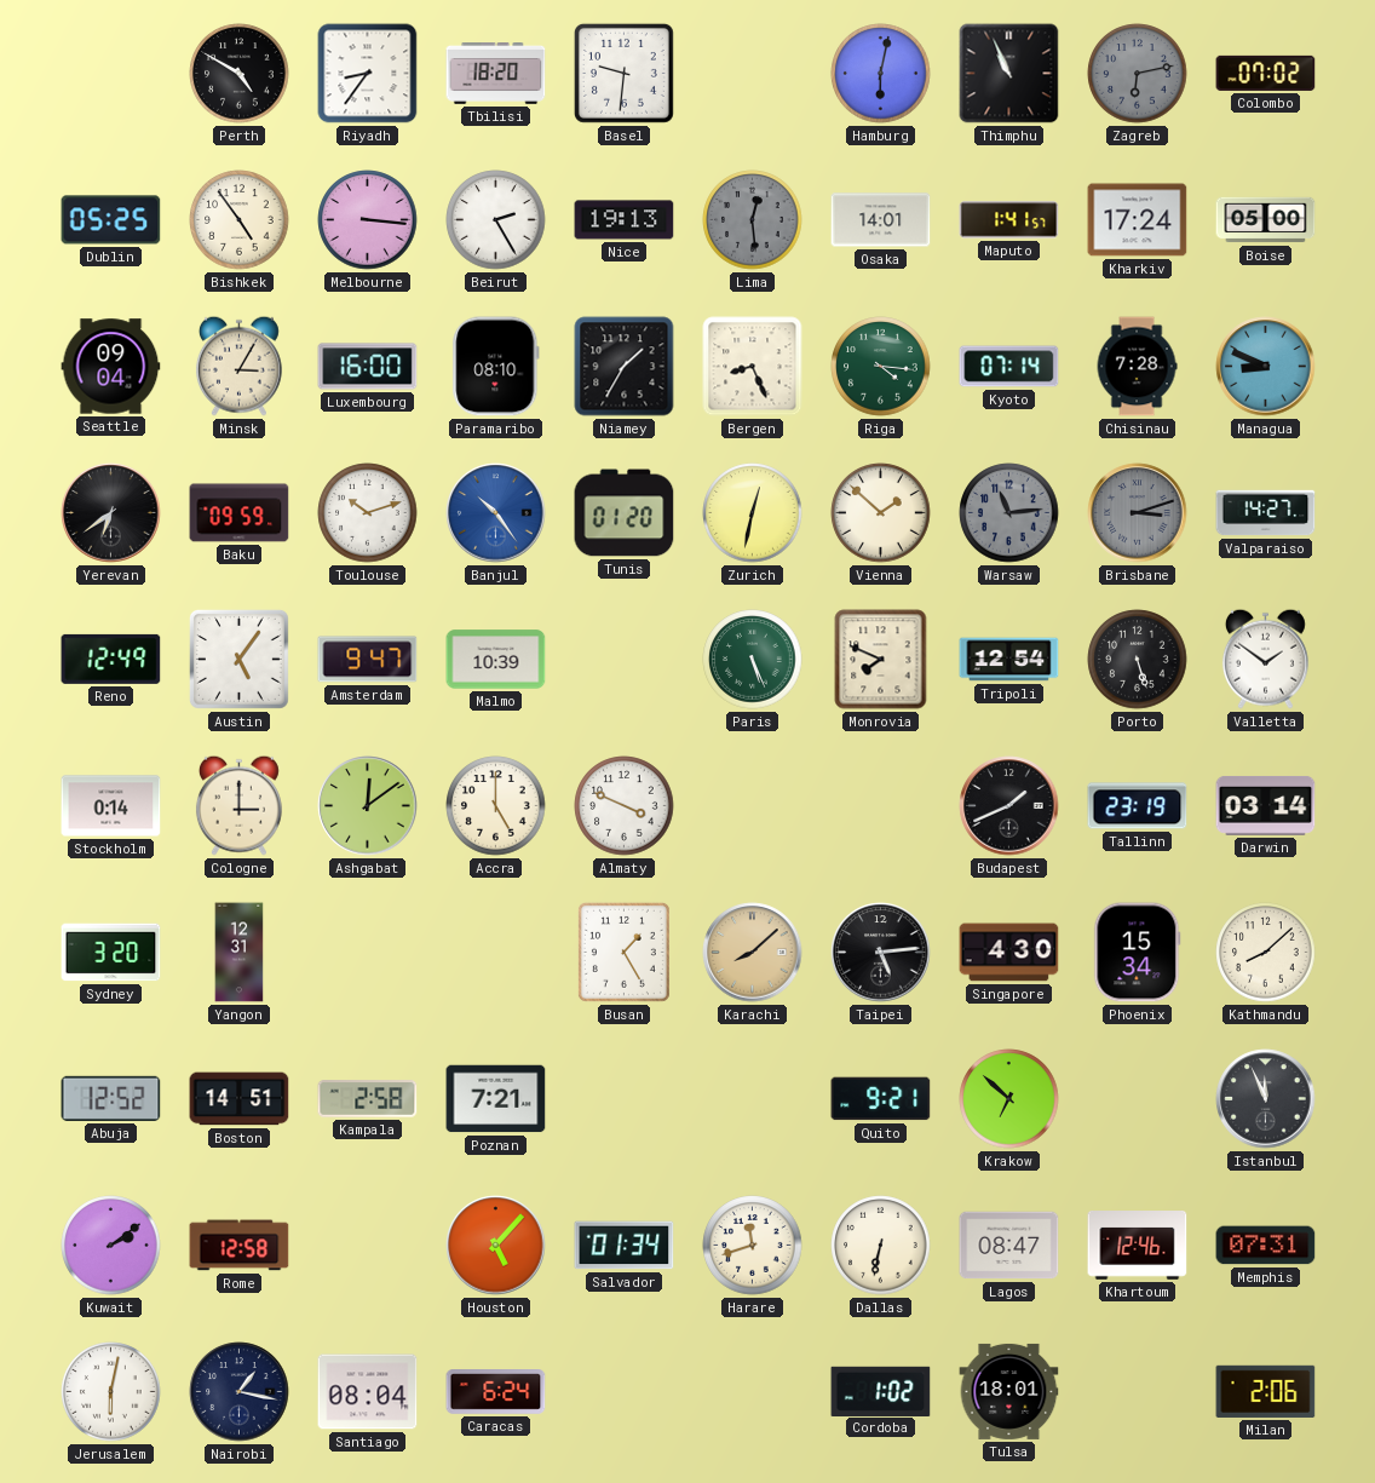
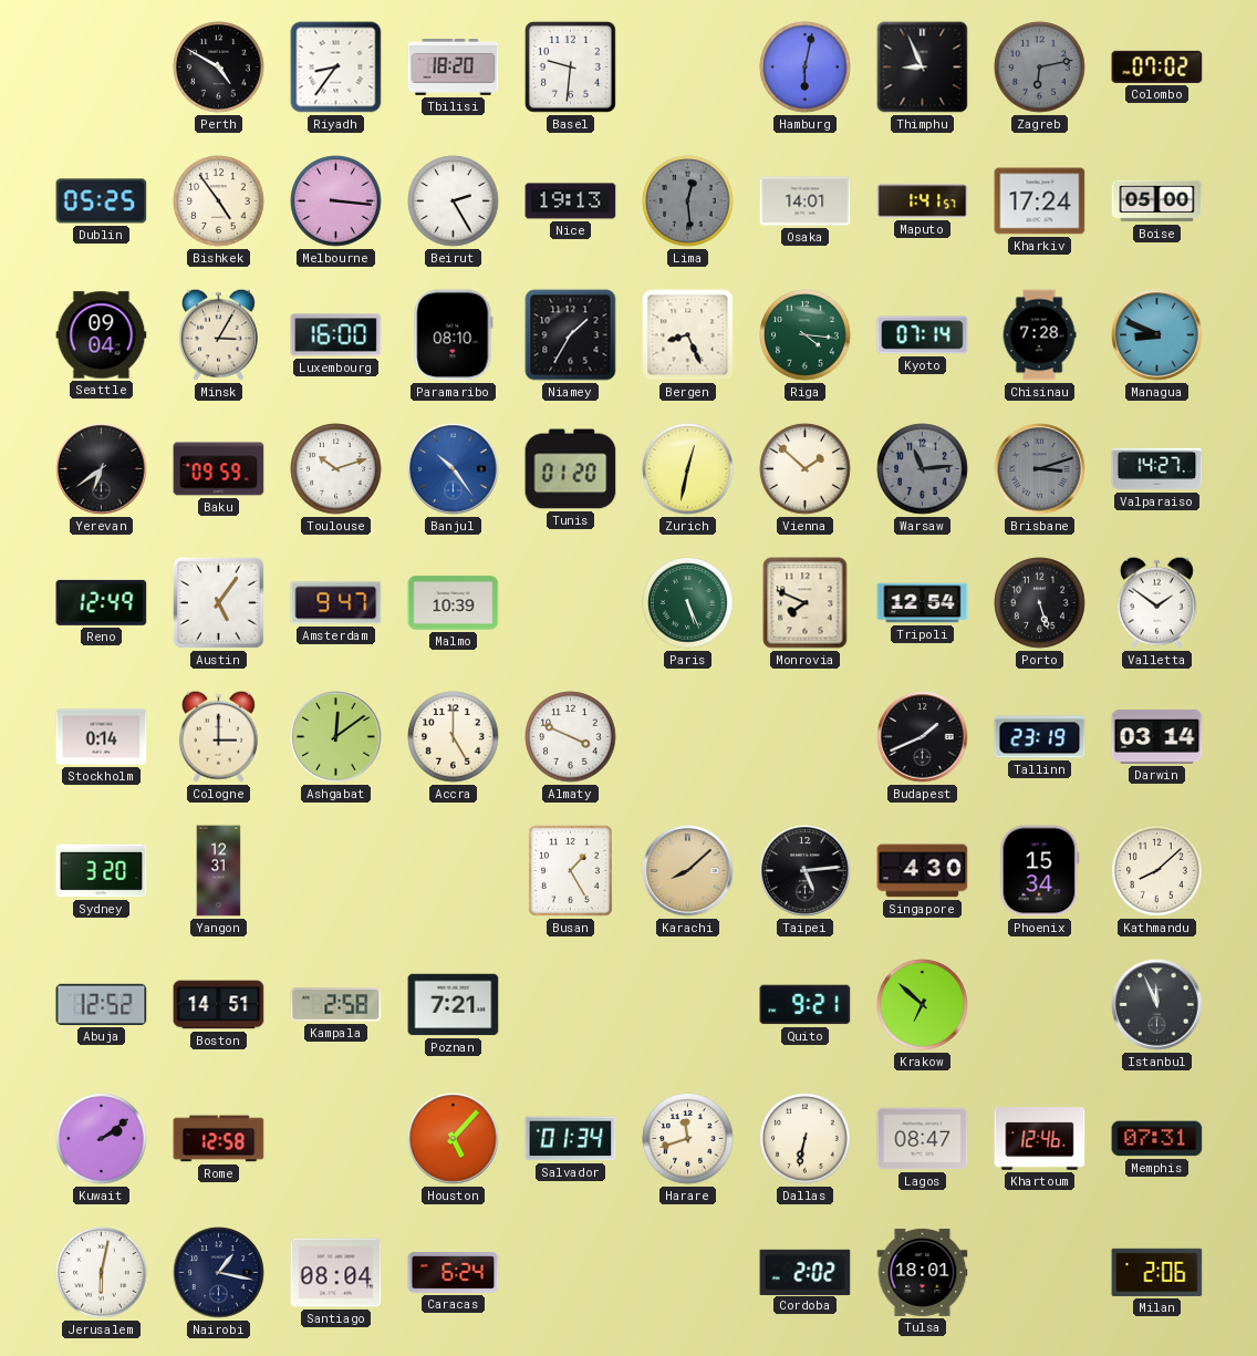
Thimphu: 10:56 -> 8:56 (923, 68)
Cordoba: 1:02 -> 2:02 (806, 1272)
